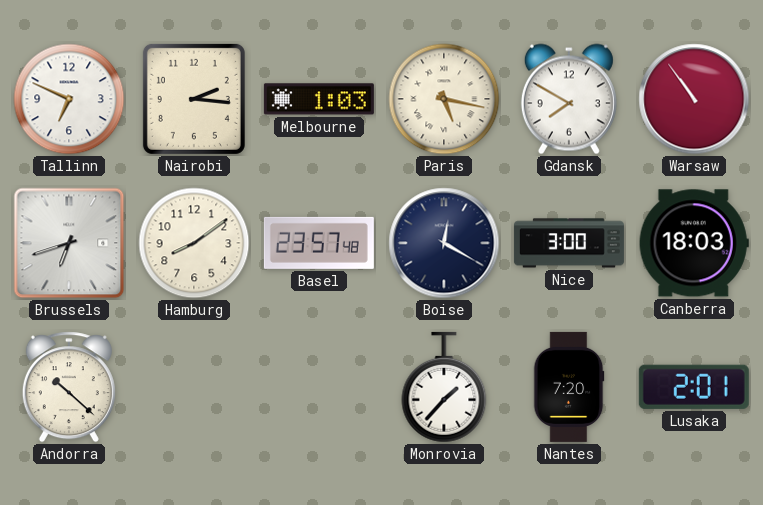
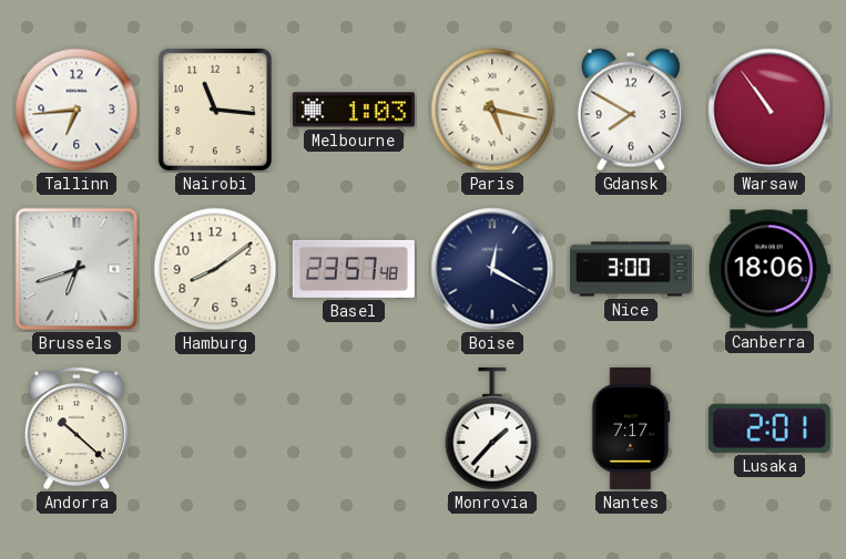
Tallinn: 6:49 -> 6:44 (77, 110)
Nairobi: 2:16 -> 11:16 (215, 110)
Canberra: 18:03 -> 18:06 (769, 269)
Nantes: 7:20 -> 7:17 (631, 428)
